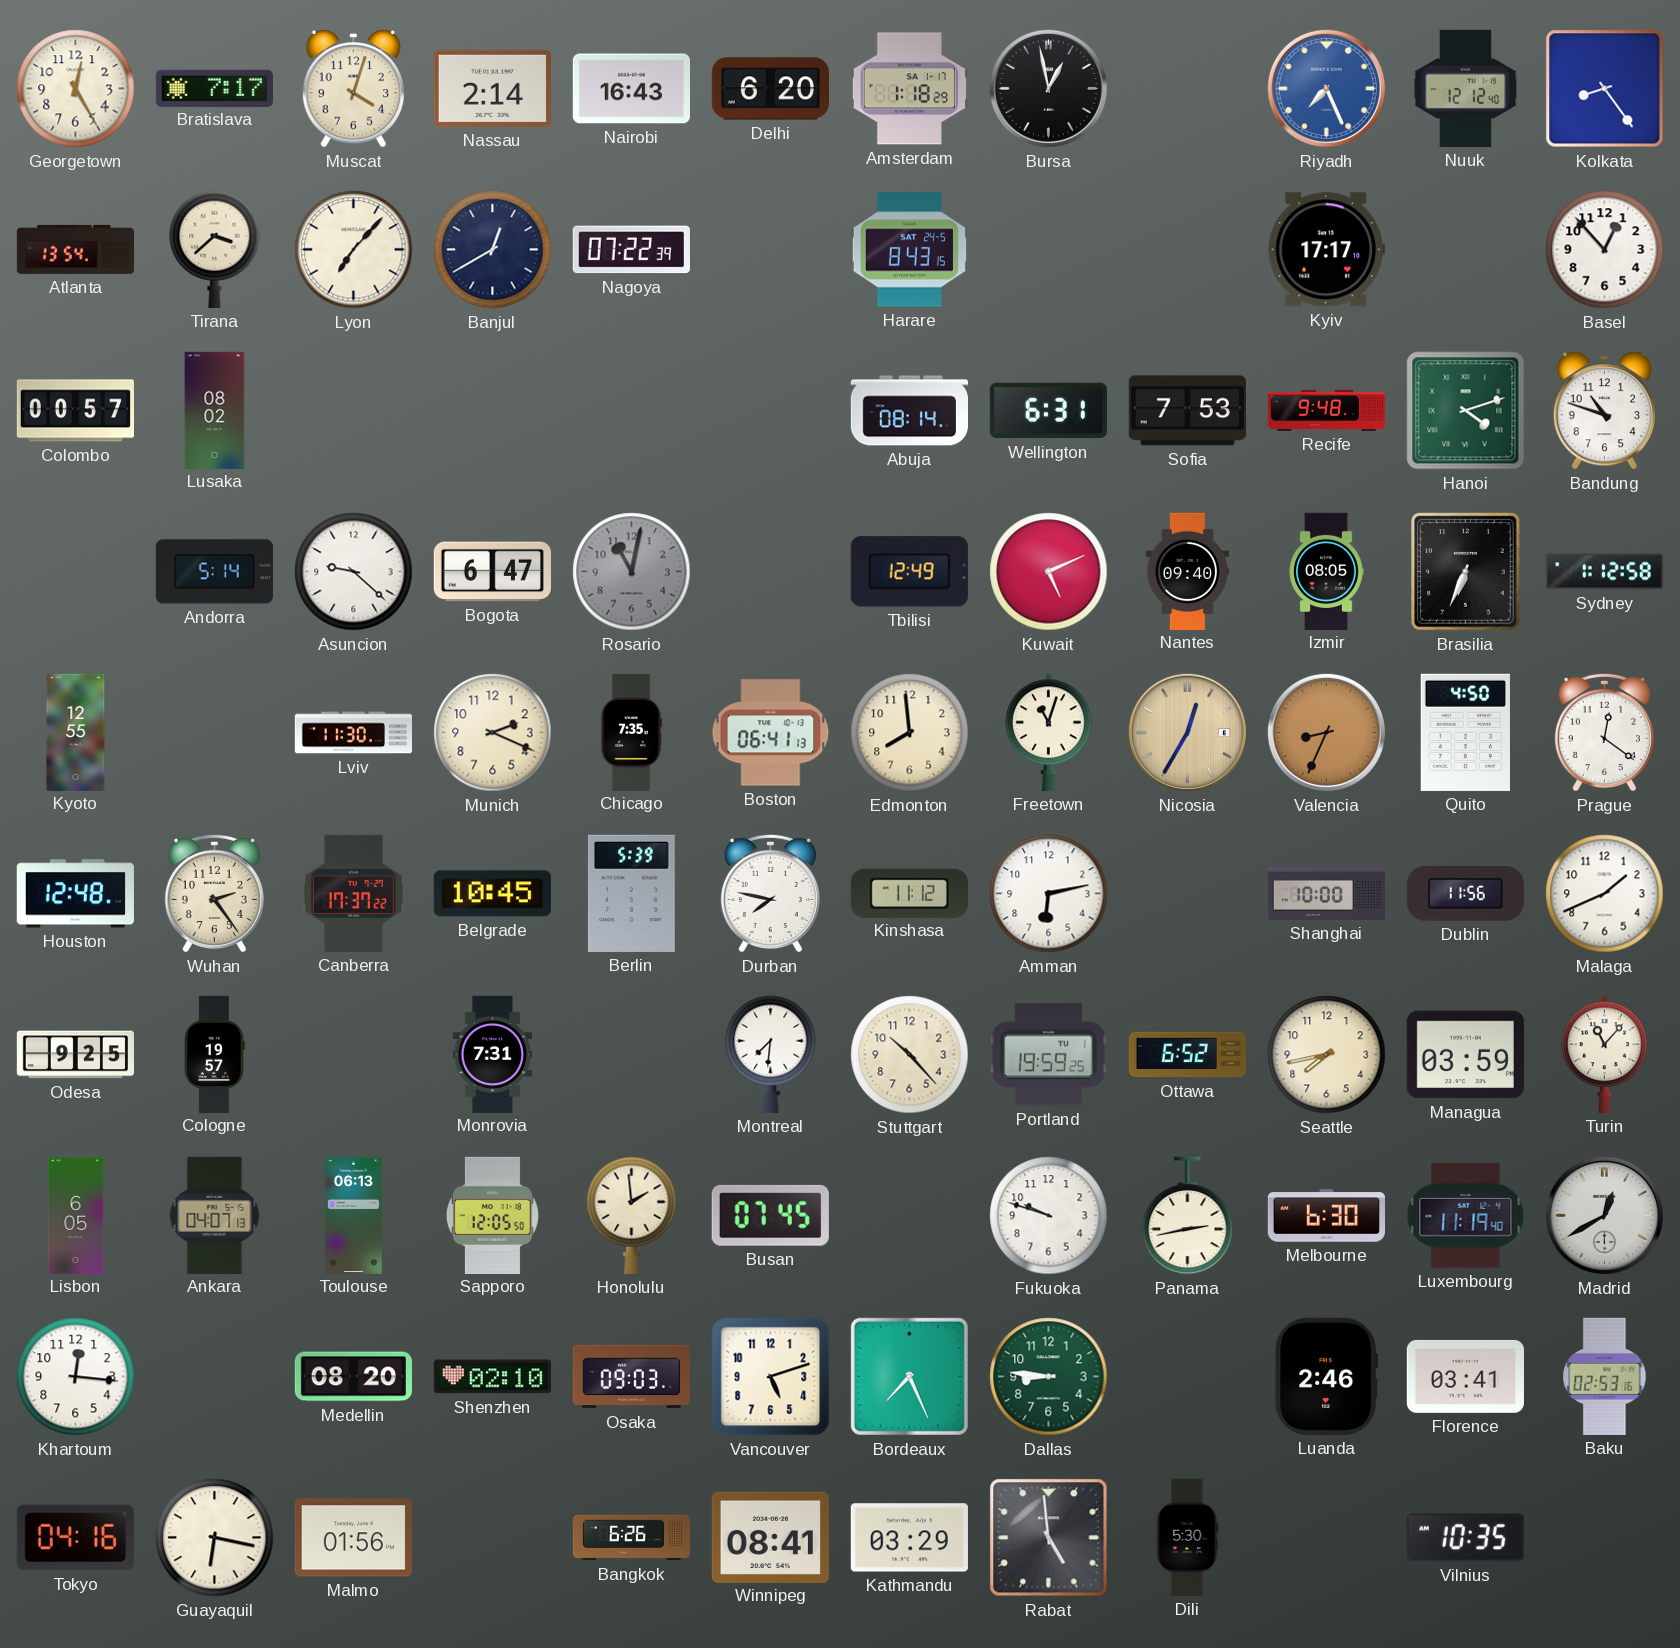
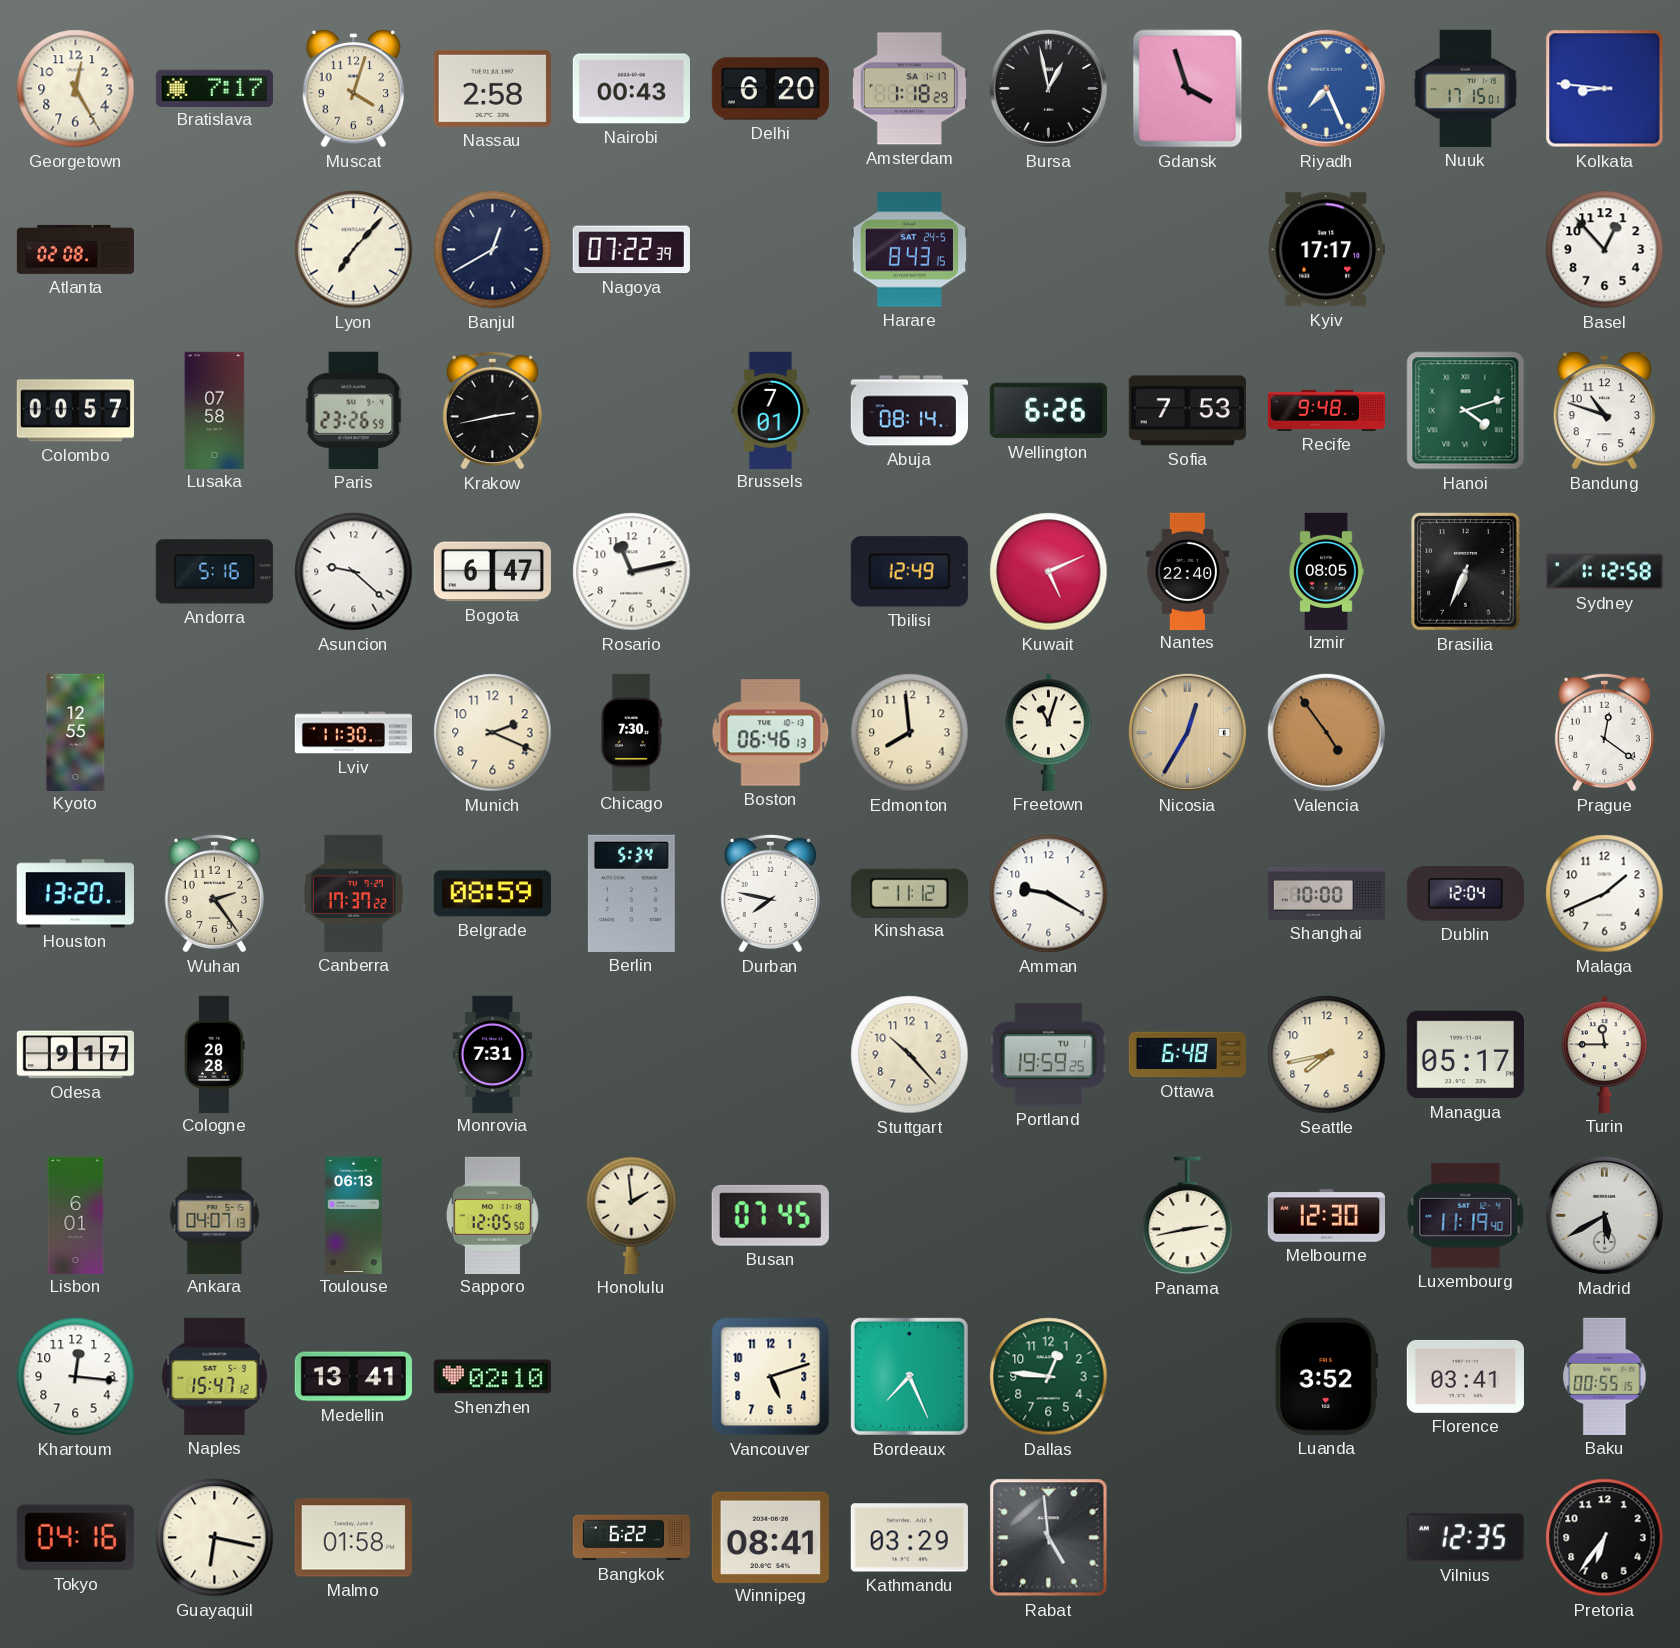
Nassau: 2:14 -> 2:58 (492, 88)
Nairobi: 16:43 -> 00:43 (631, 89)
Gdansk: none -> 3:57 (1188, 89)
Nuuk: 12:12 -> 17:15 (1466, 88)
Kolkata: 8:24 -> 8:46 (1605, 89)
Atlanta: 13:54 -> 02:08 (75, 249)
Tirana: 3:38 -> none (215, 249)
Lusaka: 08:02 -> 07:58 (215, 410)
Paris: none -> 23:26 (354, 410)
Krakow: none -> 2:43 (492, 410)
Brussels: none -> 7:01 (771, 410)
Wellington: 6:31 -> 6:26 (1048, 411)
Andorra: 5:14 -> 5:16 (214, 572)
Rosario: 11:02 -> 11:13 (632, 572)
Rosario dial: grey -> white (632, 572)
Nantes: 09:40 -> 22:40 (1187, 571)
Chicago: 7:35 -> 7:30 (631, 732)
Boston: 06:41 -> 06:46 (771, 733)
Valencia: 8:34 -> 4:54 (1326, 732)
Quito: 4:50 -> none (1465, 732)
Houston: 12:48 -> 13:20 (75, 894)
Belgrade: 10:45 -> 08:59 (492, 894)
Berlin: 5:39 -> 5:34 (631, 893)
Amman: 6:13 -> 9:20 (1049, 894)
Dublin: 11:56 -> 12:04 (1465, 894)
Odesa: 9:25 -> 9:17 (75, 1055)
Cologne: 19:57 -> 20:28 (215, 1054)
Montreal: 7:31 -> none (771, 1054)
Ottawa: 6:52 -> 6:48 (1187, 1055)
Managua: 03:59 -> 05:17 (1465, 1055)
Turin: 11:07 -> 11:45 (1605, 1054)
Lisbon: 6:05 -> 6:01 (76, 1215)
Fukuoka: 9:48 -> none (1049, 1216)
Melbourne: 6:30 -> 12:30 (1326, 1216)
Madrid: 12:40 -> 5:40 (1604, 1215)
Naples: none -> 15:47 (215, 1376)
Medellin: 08:20 -> 13:41 (353, 1377)
Osaka: 09:03 -> none (631, 1377)
Dallas: 8:46 -> 12:46 (1049, 1377)
Luanda: 2:46 -> 3:52 (1327, 1376)
Baku: 02:53 -> 00:55 (1605, 1376)
Malmo: 01:56 -> 01:58 (353, 1538)
Bangkok: 6:26 -> 6:22 (631, 1538)
Dili: 5:30 -> none (1188, 1537)
Vilnius: 10:35 -> 12:35 (1465, 1538)
Pretoria: none -> 6:36 (1605, 1538)
